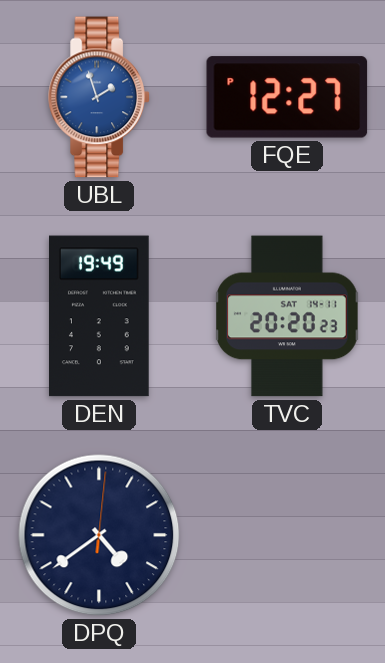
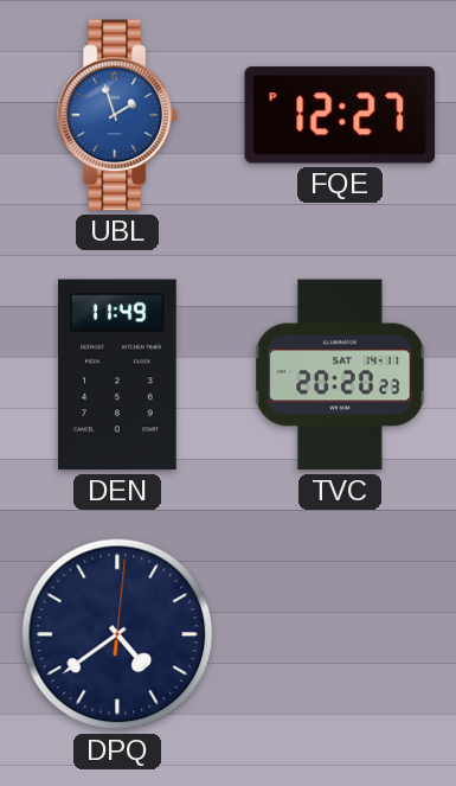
DEN: 19:49 -> 11:49 (118, 375)
